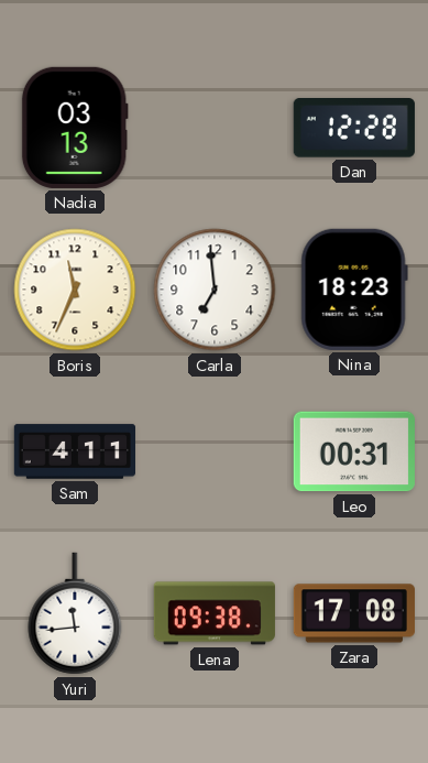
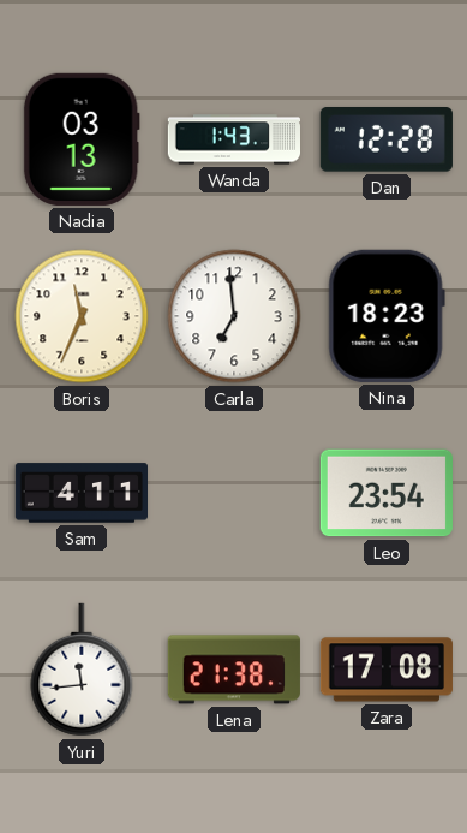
Wanda: none -> 1:43 (233, 139)
Leo: 00:31 -> 23:54 (387, 493)
Lena: 09:38 -> 21:38 (234, 670)
